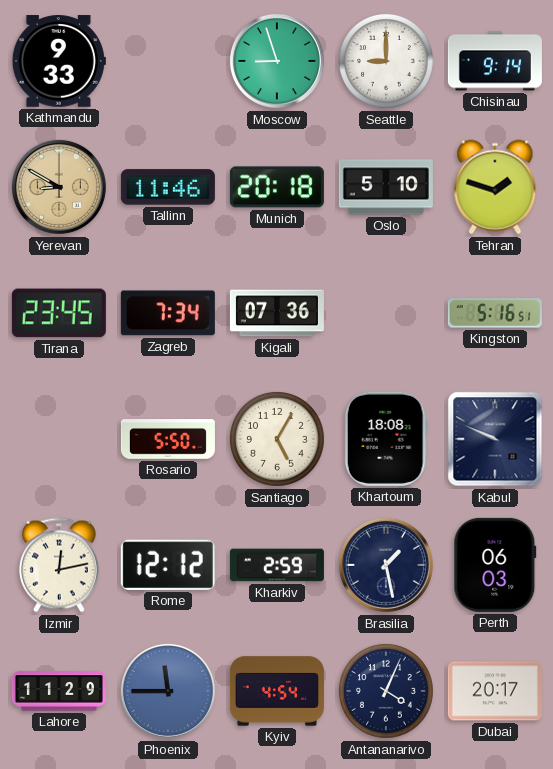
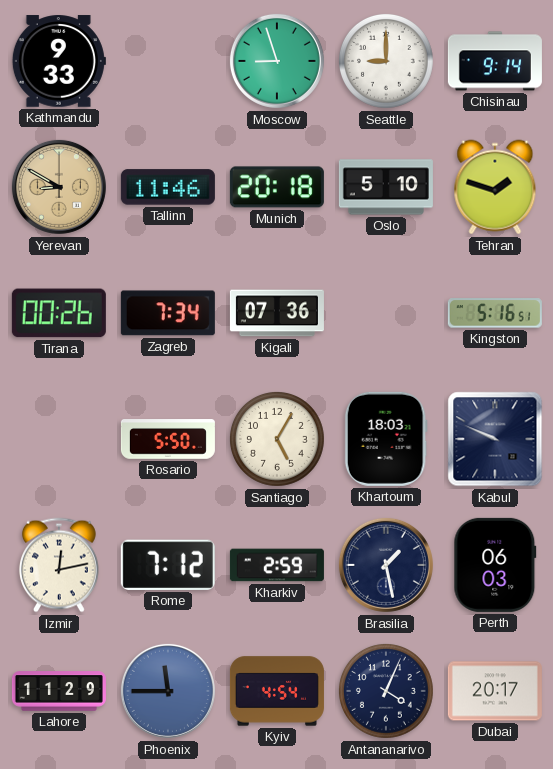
Tirana: 23:45 -> 00:26 (59, 313)
Khartoum: 18:08 -> 18:03 (386, 439)
Rome: 12:12 -> 7:12 (168, 565)
